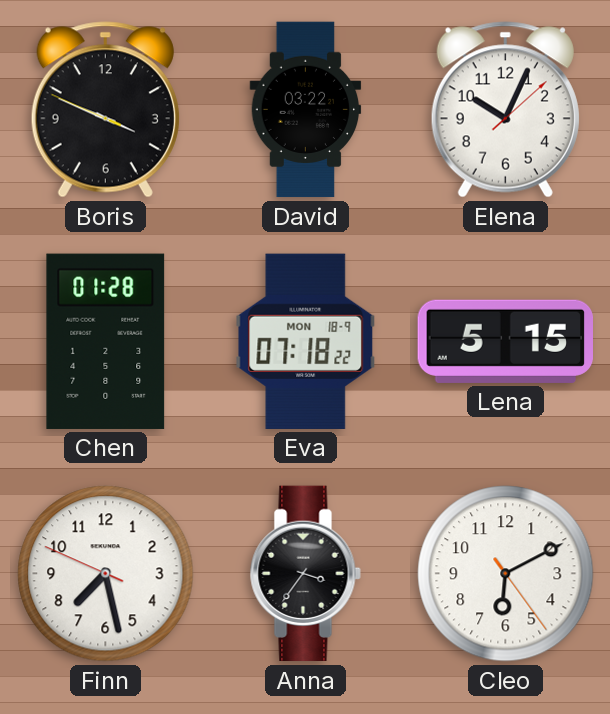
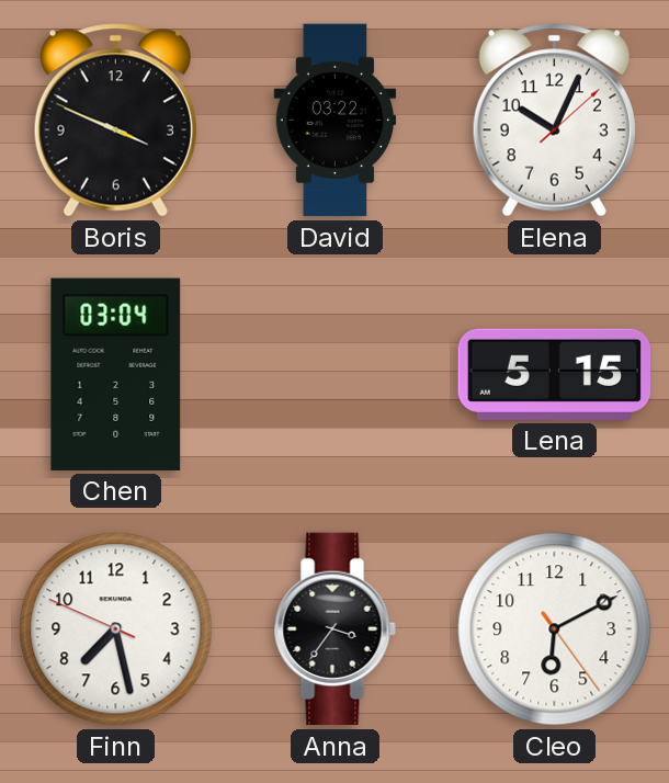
Chen: 01:28 -> 03:04 (116, 374)
Eva: 07:18 -> none (306, 341)
